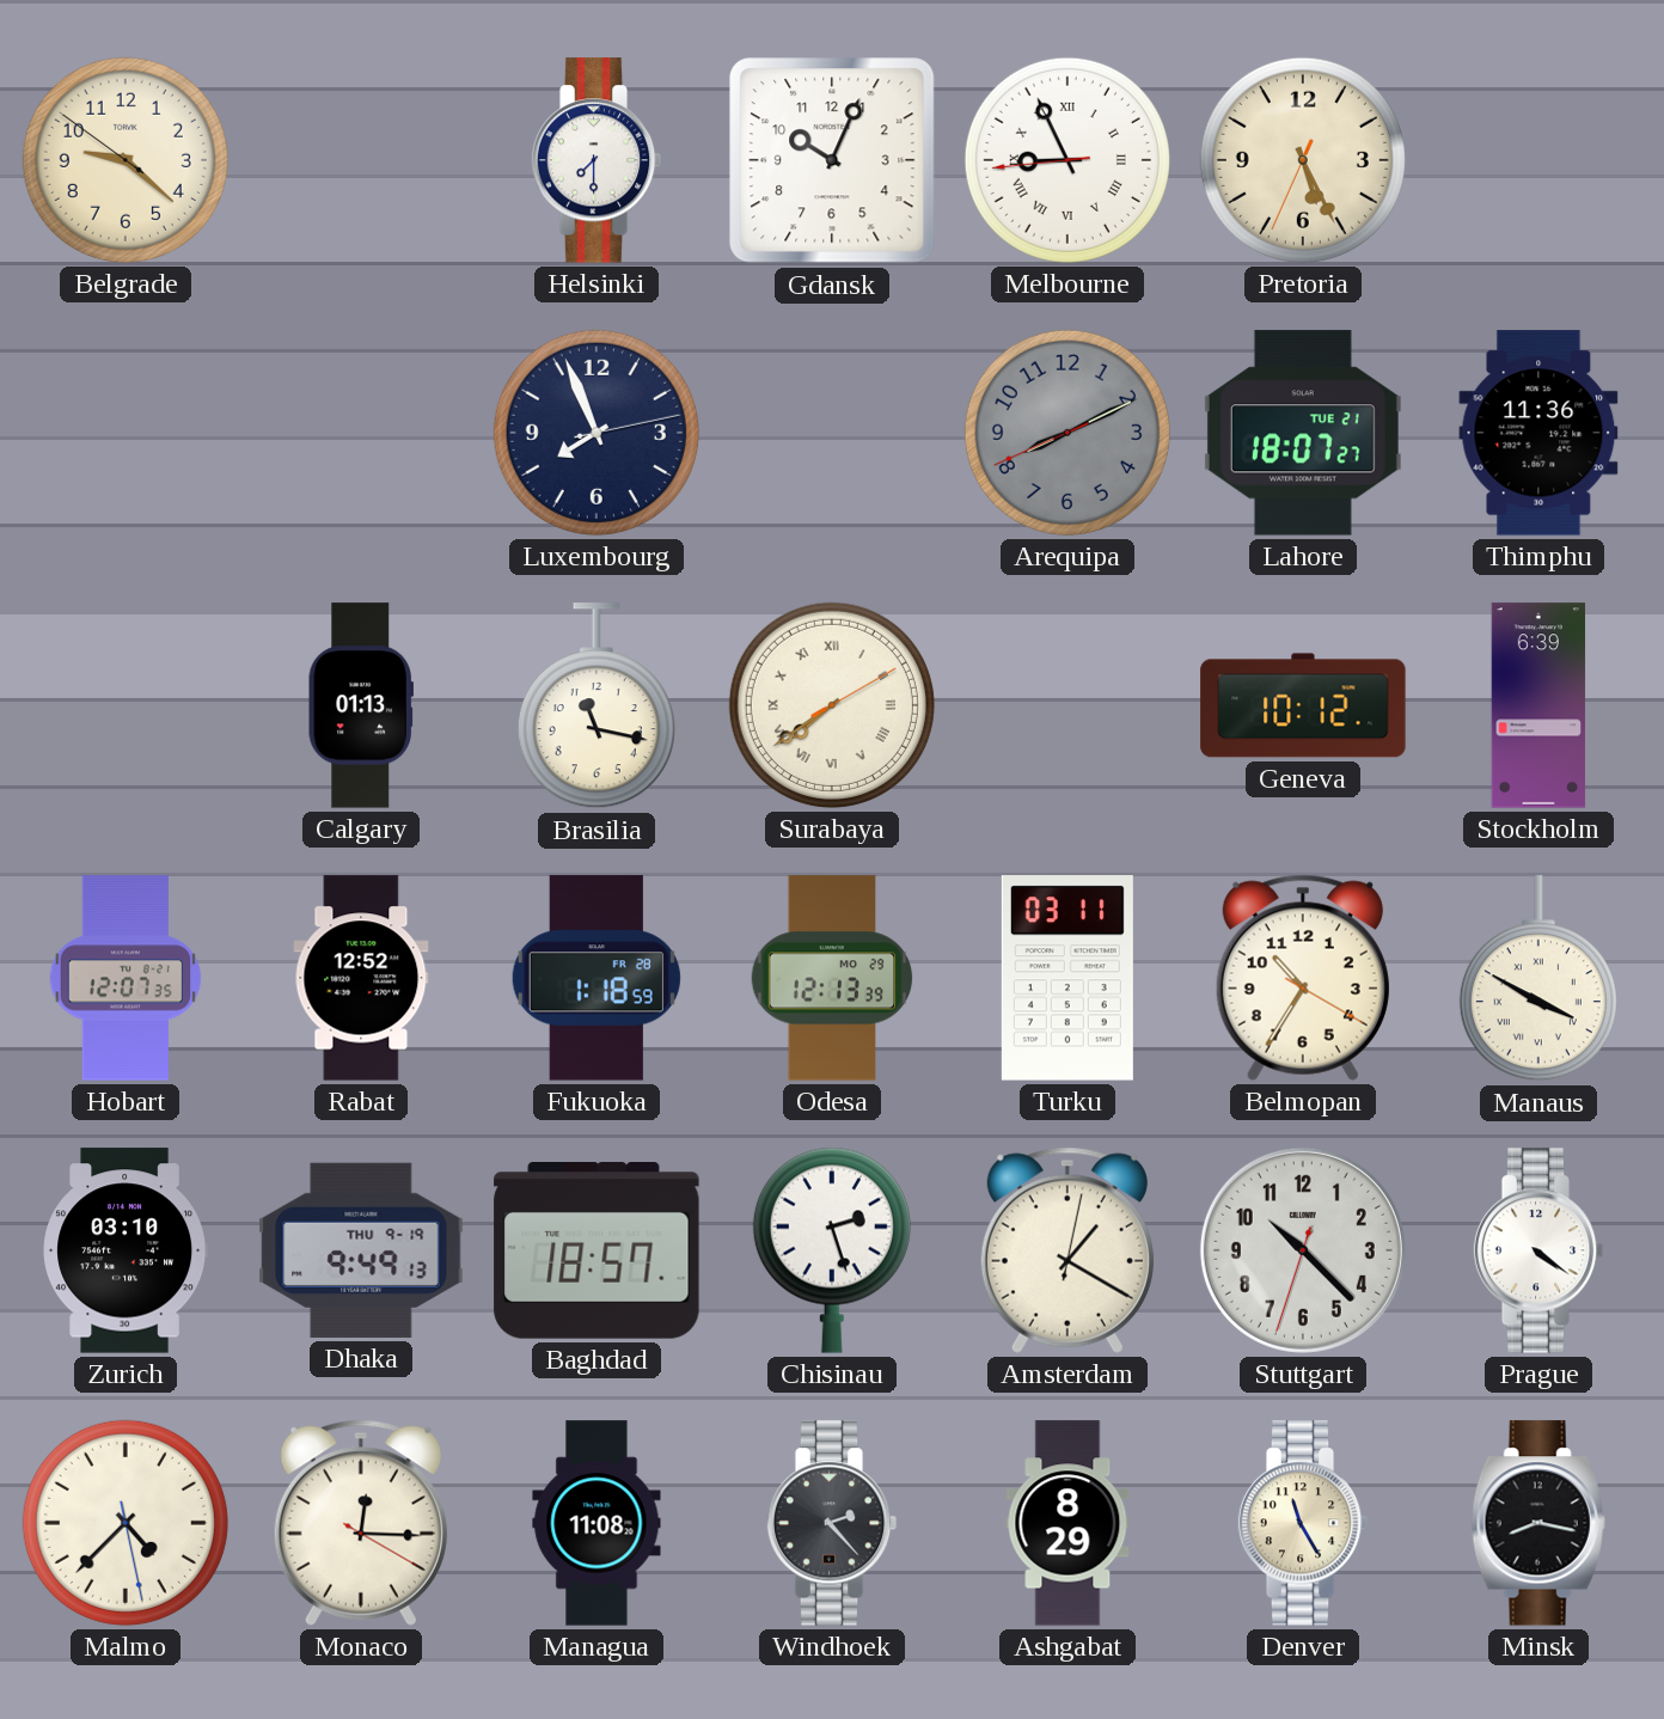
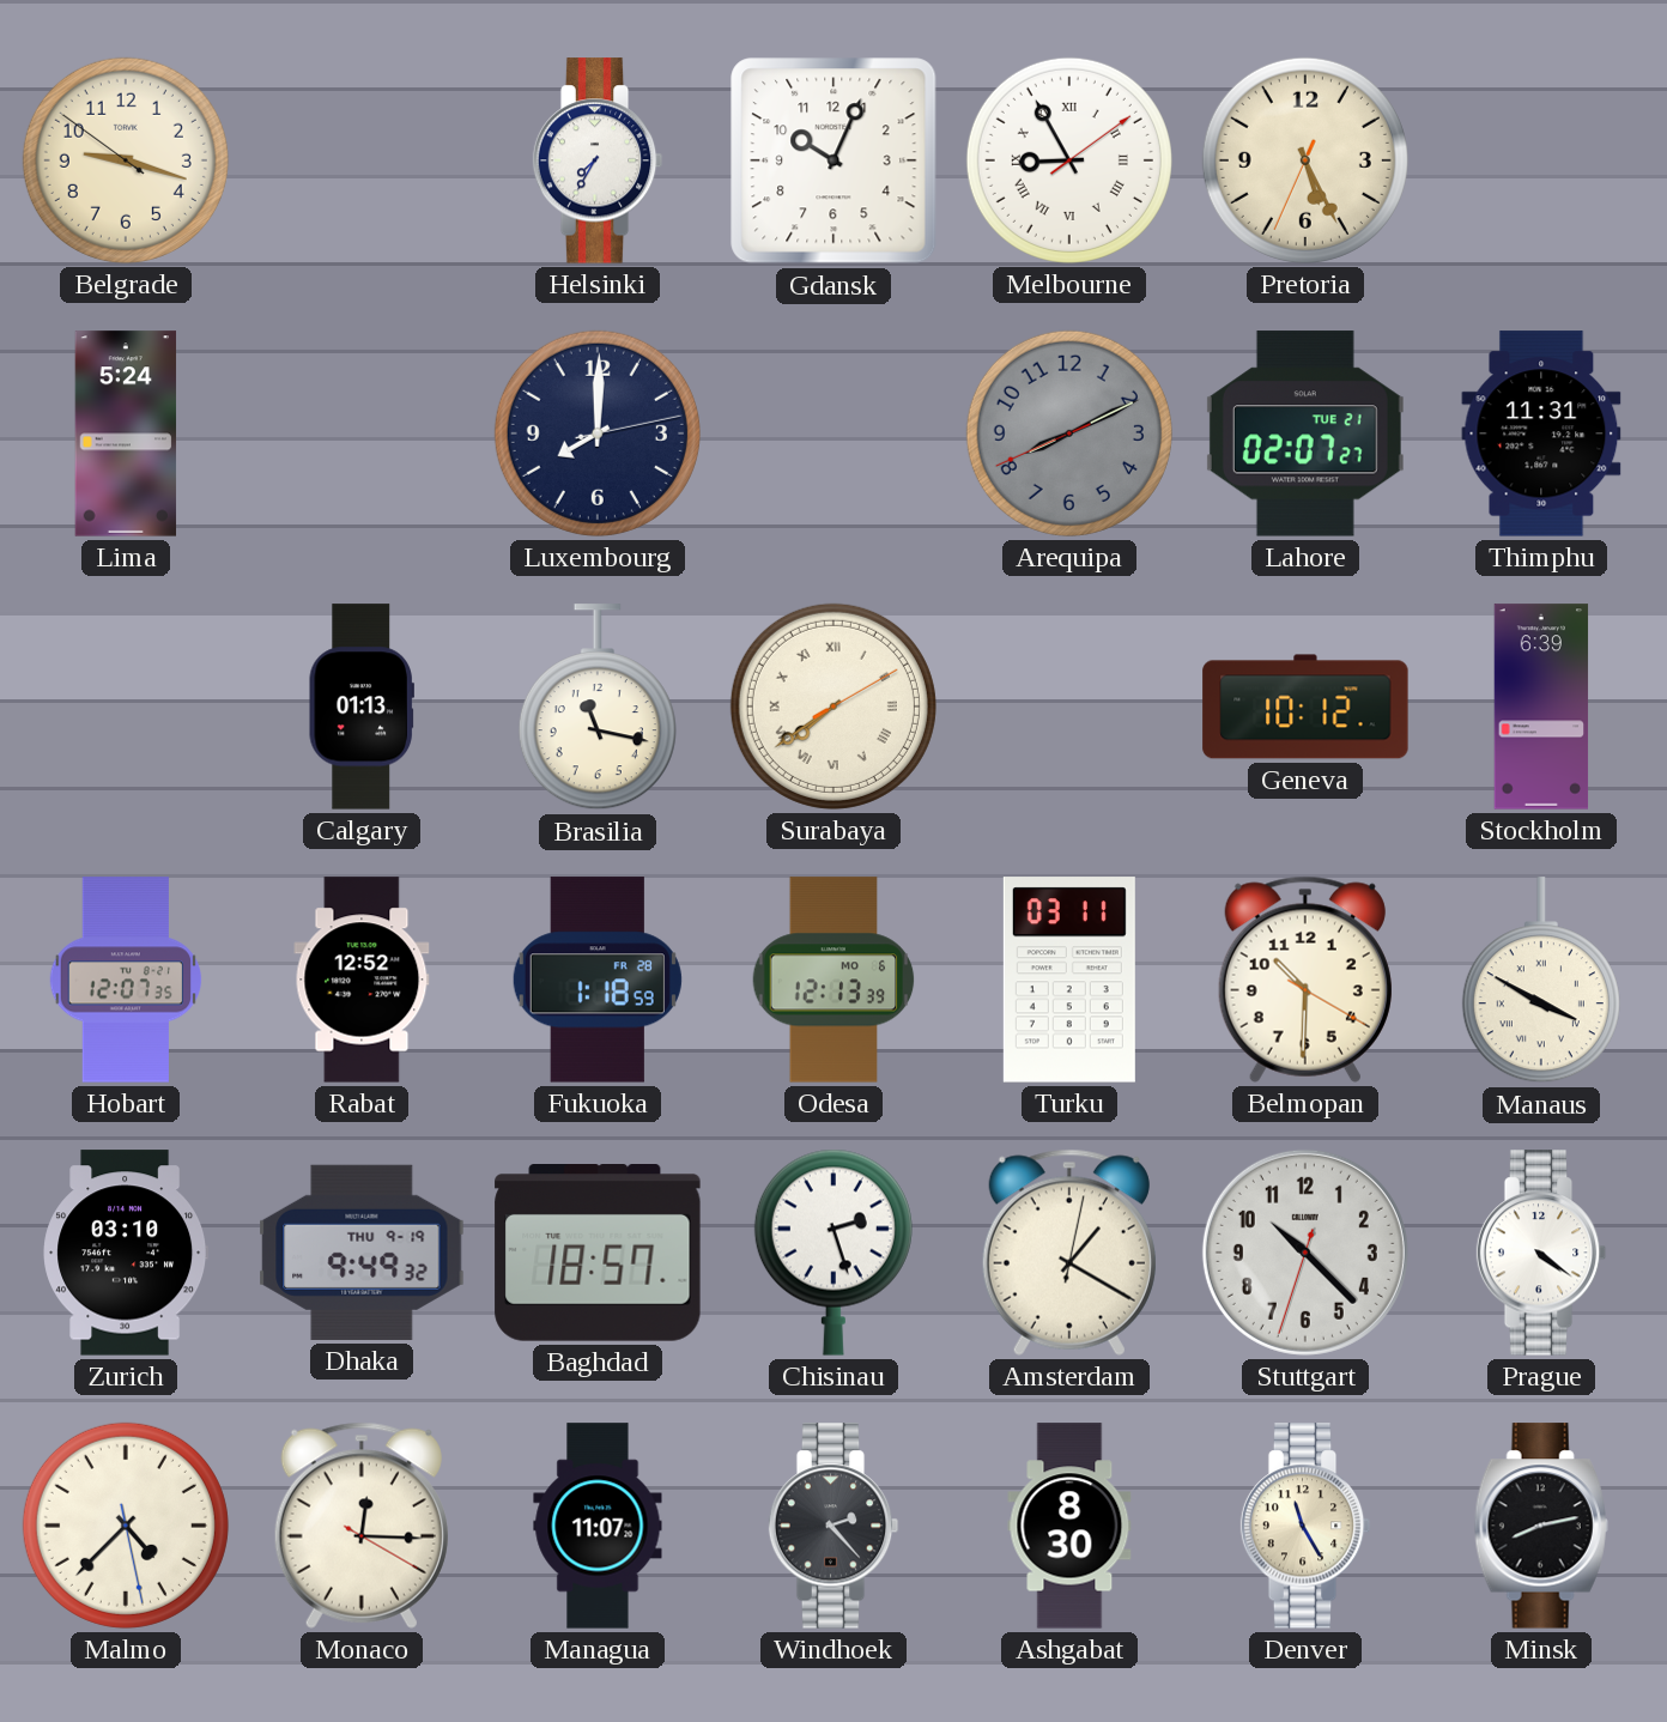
Belgrade: 9:21 -> 9:17 (126, 160)
Helsinki: 7:30 -> 7:35 (598, 160)
Melbourne: 8:55:44 -> 8:55:09 (1069, 160)
Lima: none -> 5:24 (126, 433)
Luxembourg: 7:56 -> 8:00 (598, 433)
Lahore: 18:07 -> 02:07 (1305, 433)
Thimphu: 11:36 -> 11:31 (1541, 433)
Odesa date: MO 29 -> MO 6 (833, 980)
Belmopan: 10:35 -> 10:30 (1305, 980)
Dhaka: 9:49:13 -> 9:49:32 (362, 1253)
Managua: 11:08 -> 11:07 (598, 1526)
Ashgabat: 8:29 -> 8:30 (1069, 1526)
Minsk: 8:17 -> 8:13 (1541, 1526)
